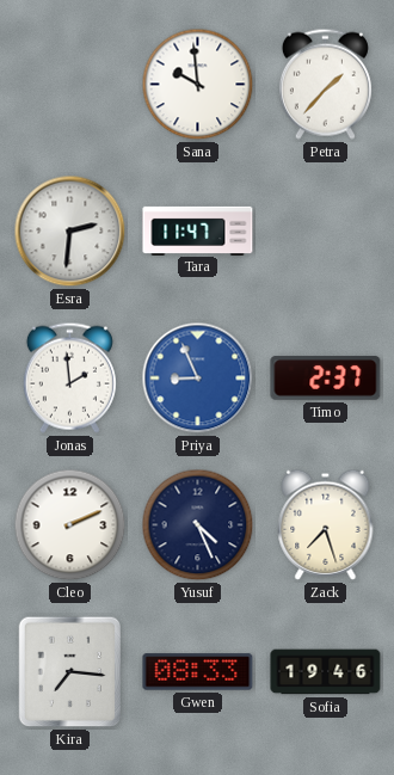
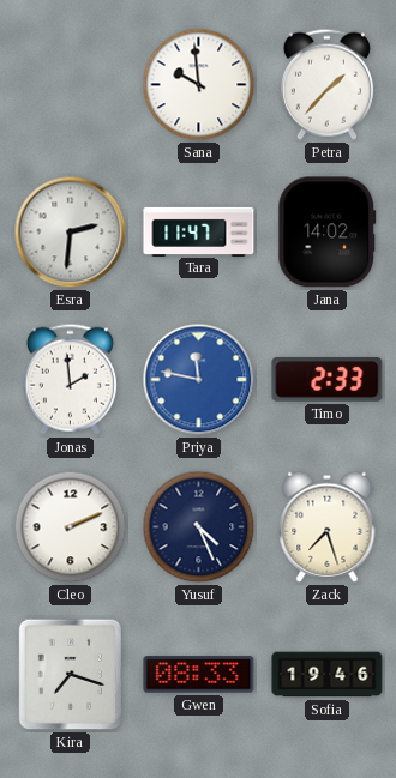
Jana: none -> 14:02 (328, 233)
Priya: 8:56 -> 11:47 (199, 380)
Timo: 2:37 -> 2:33 (328, 380)
Kira: 7:16 -> 7:18 (70, 675)
